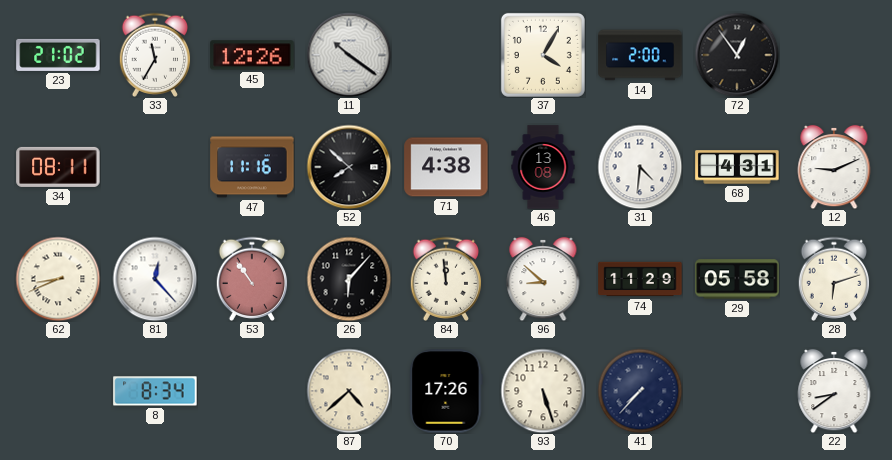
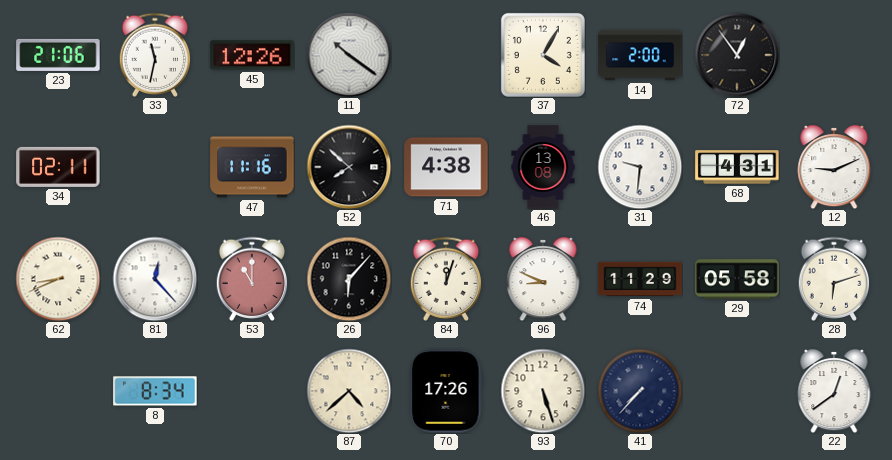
23: 21:02 -> 21:06 (58, 55)
33: 11:35 -> 11:32 (155, 55)
34: 08:11 -> 02:11 (58, 167)
31: 4:31 -> 9:31 (640, 167)
53: 10:54 -> 11:00 (252, 279)
84: 11:59 -> 12:03 (446, 279)
96: 8:52 -> 8:49 (543, 279)
22: 8:39 -> 12:39 (834, 391)
